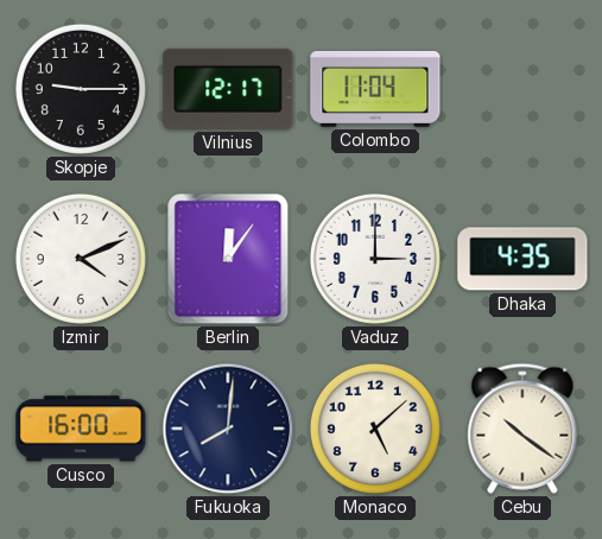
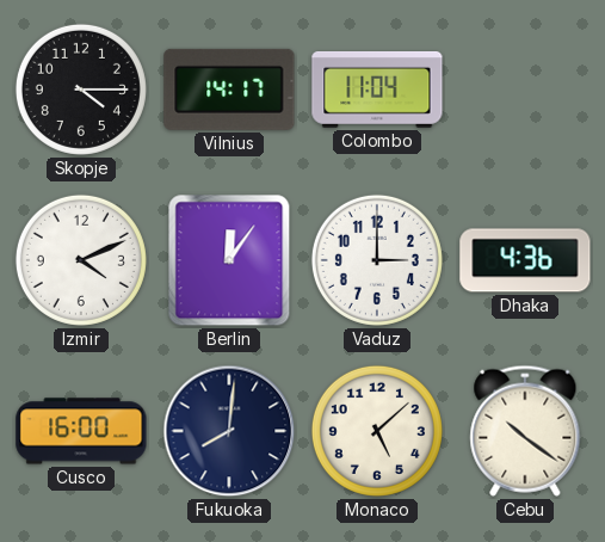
Skopje: 9:15 -> 4:15 (81, 90)
Vilnius: 12:17 -> 14:17 (229, 90)
Dhaka: 4:35 -> 4:36 (525, 260)
